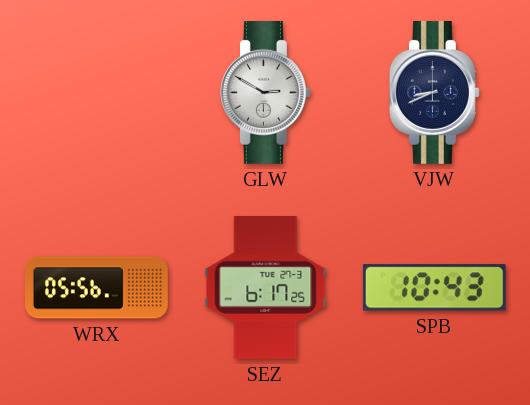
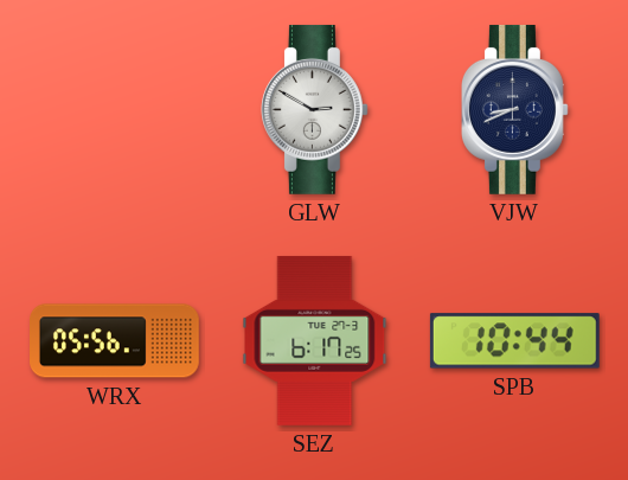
SPB: 10:43 -> 10:44 (514, 341)
